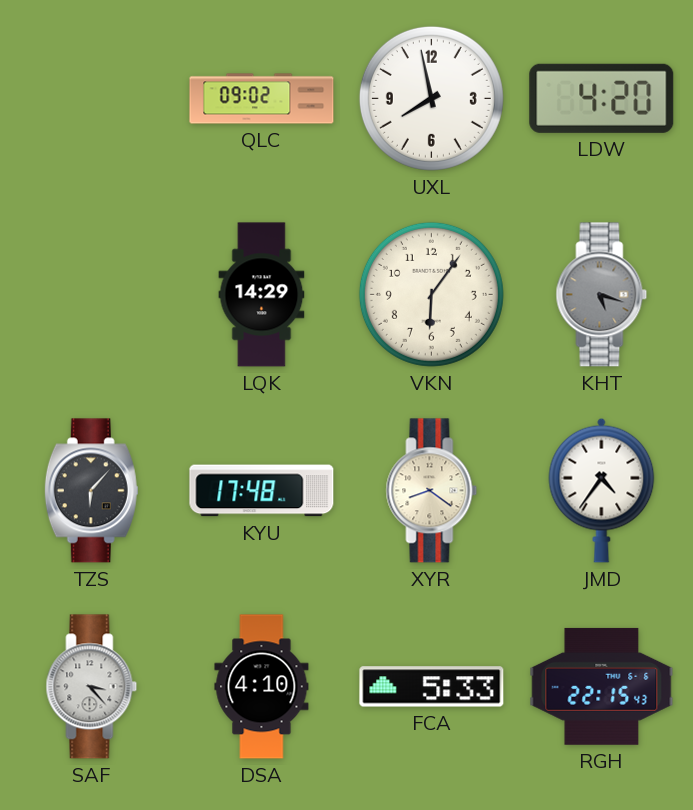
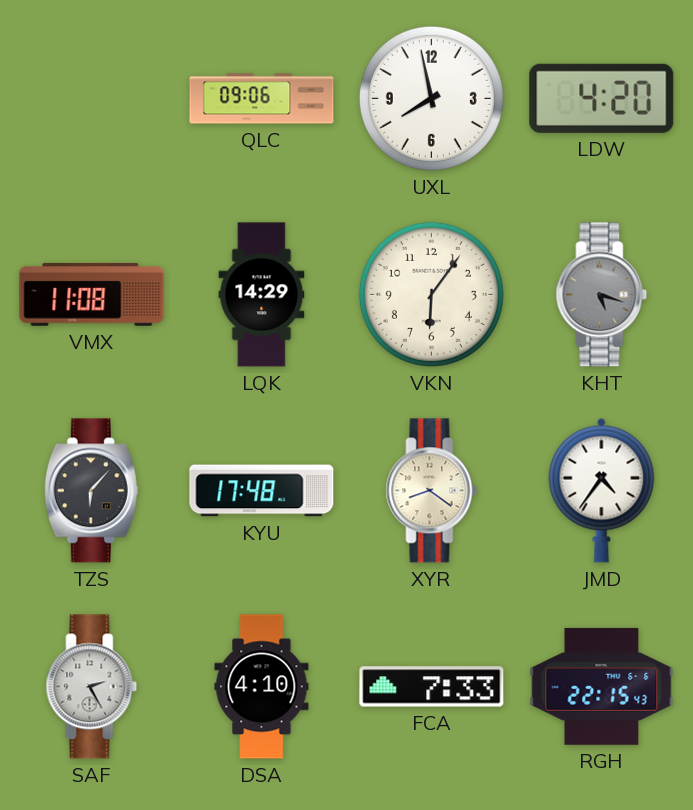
QLC: 09:02 -> 09:06 (262, 99)
VMX: none -> 11:08 (92, 294)
SAF: 3:23 -> 2:25 (92, 687)
FCA: 5:33 -> 7:33 (432, 687)
